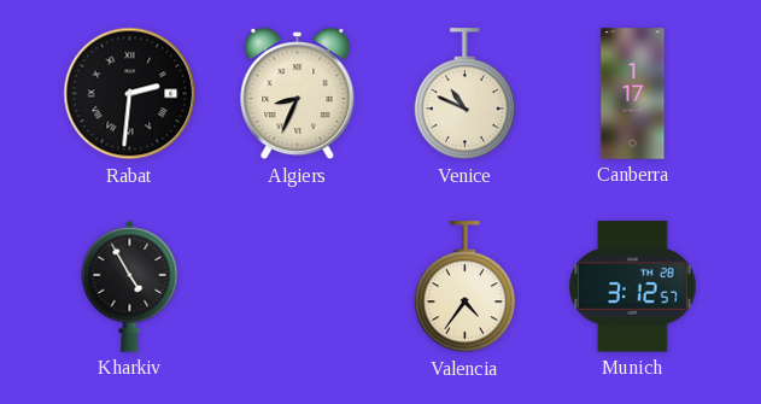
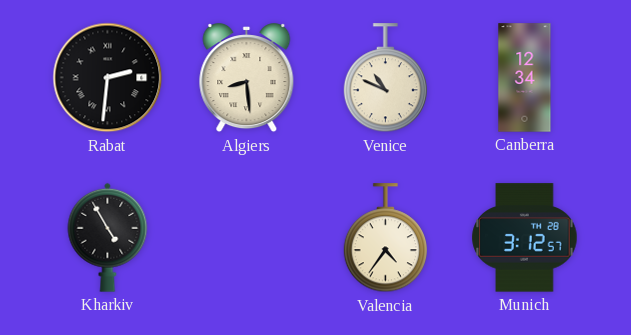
Algiers: 8:34 -> 8:29 (247, 78)
Canberra: 1:17 -> 12:34 (525, 78)
